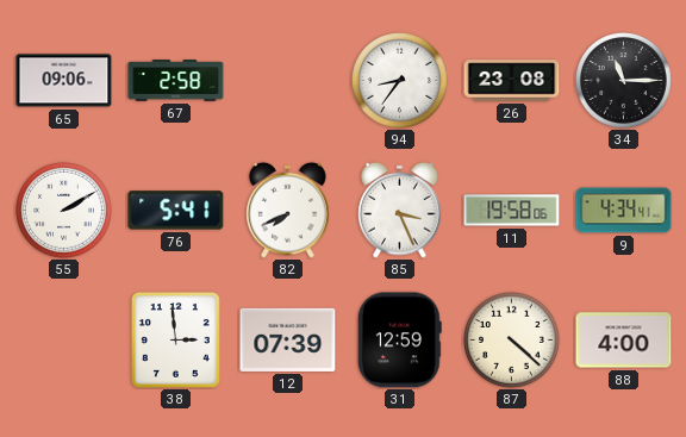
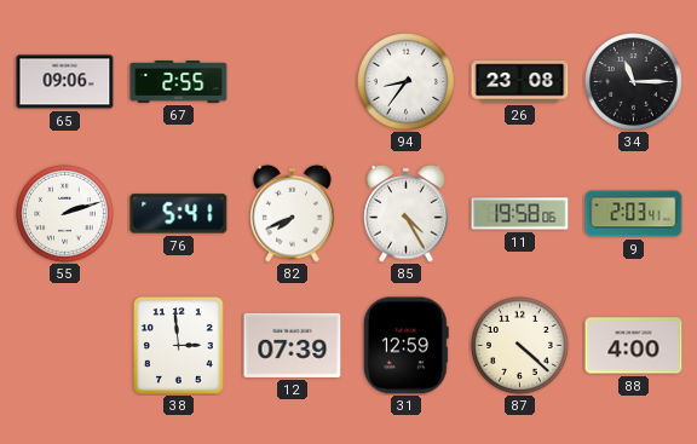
67: 2:58 -> 2:55 (179, 82)
55: 2:10 -> 2:12 (65, 214)
85: 3:26 -> 4:25 (407, 213)
9: 4:34 -> 2:03 (634, 214)
